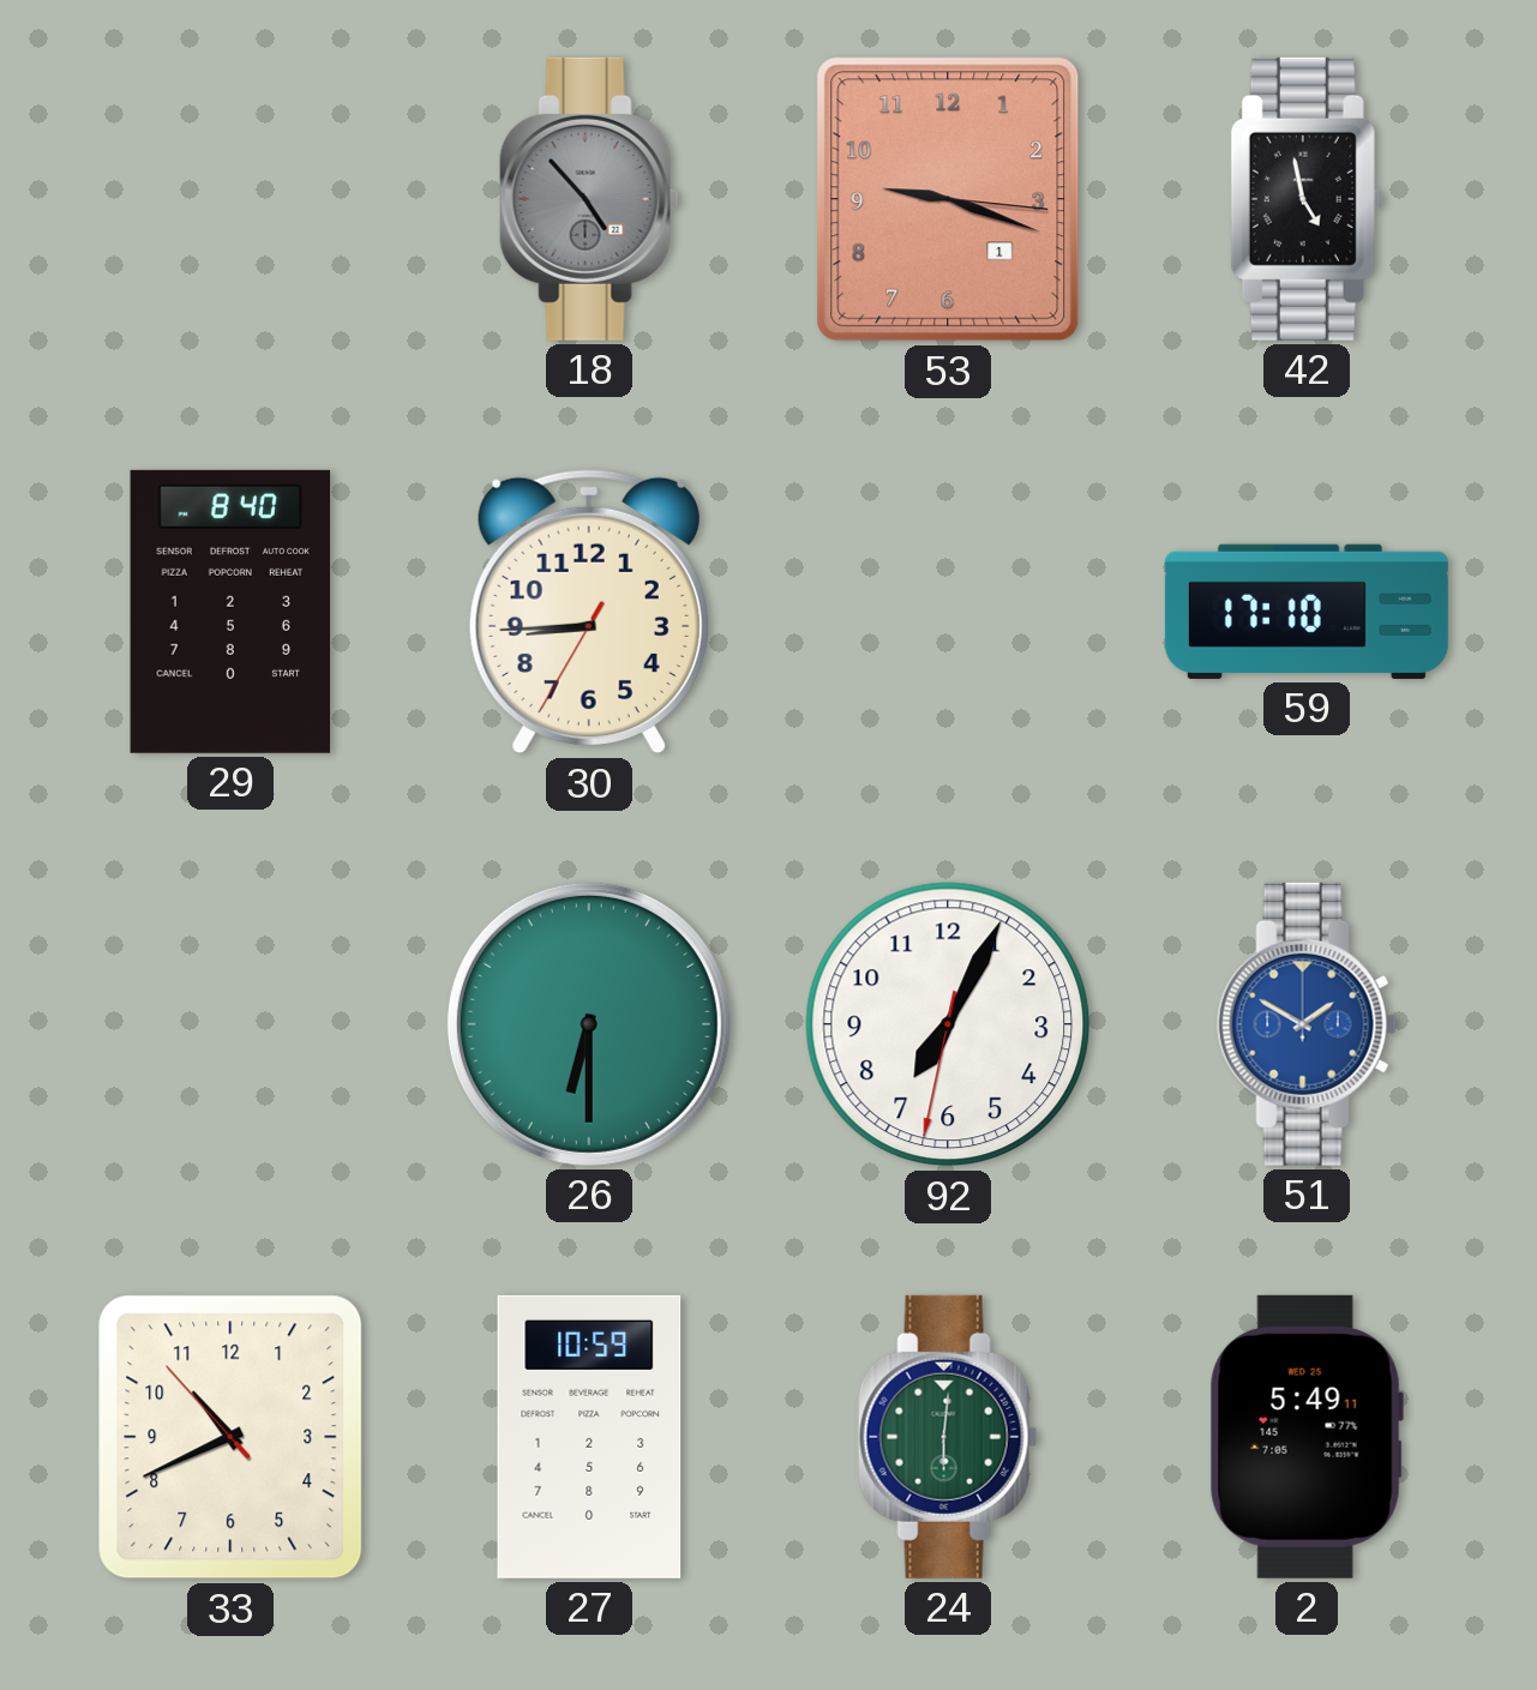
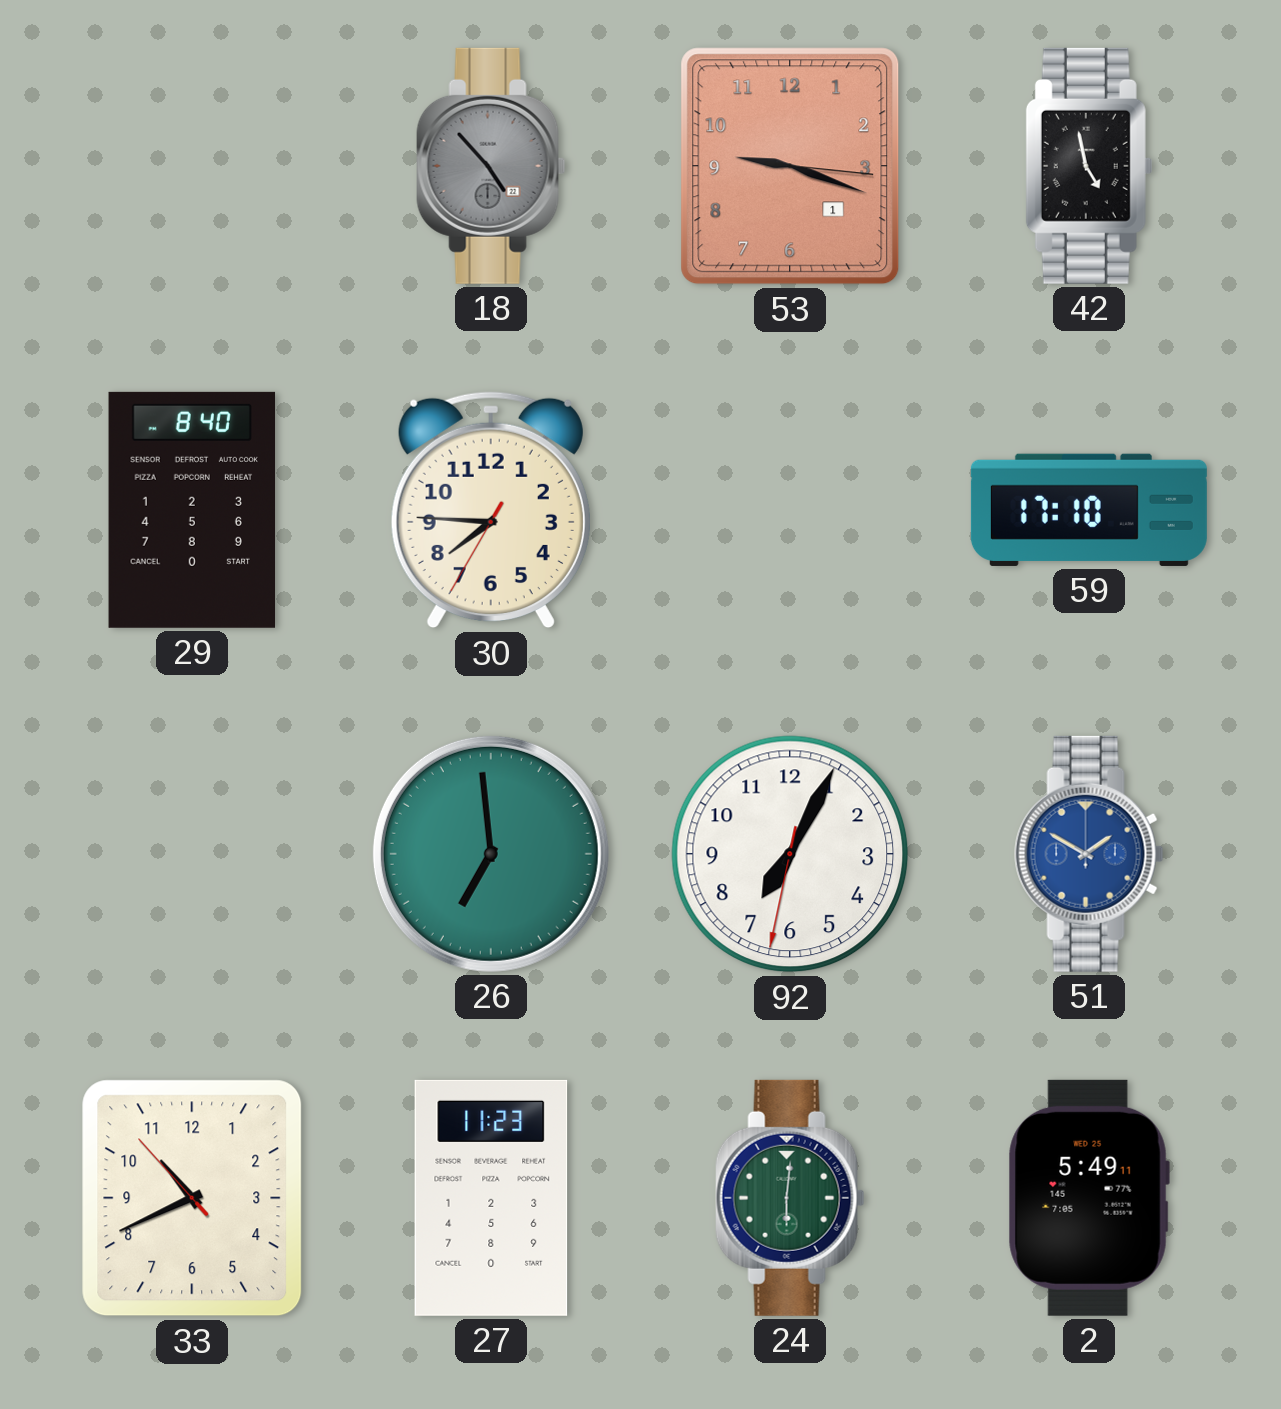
30: 8:44 -> 7:45 (491, 510)
26: 6:30 -> 6:59 (491, 854)
27: 10:59 -> 11:23 (491, 1198)
